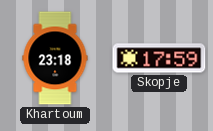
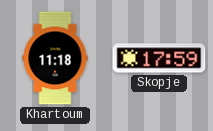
Khartoum: 23:18 -> 11:18 (55, 58)
